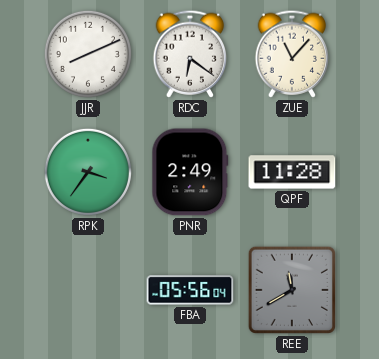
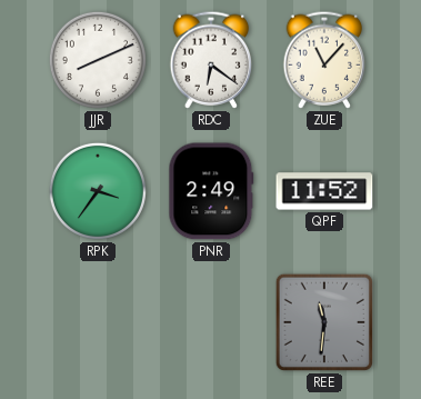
QPF: 11:28 -> 11:52 (324, 191)
FBA: 05:56 -> none (190, 290)
REE: 11:40 -> 11:31 (324, 322)
